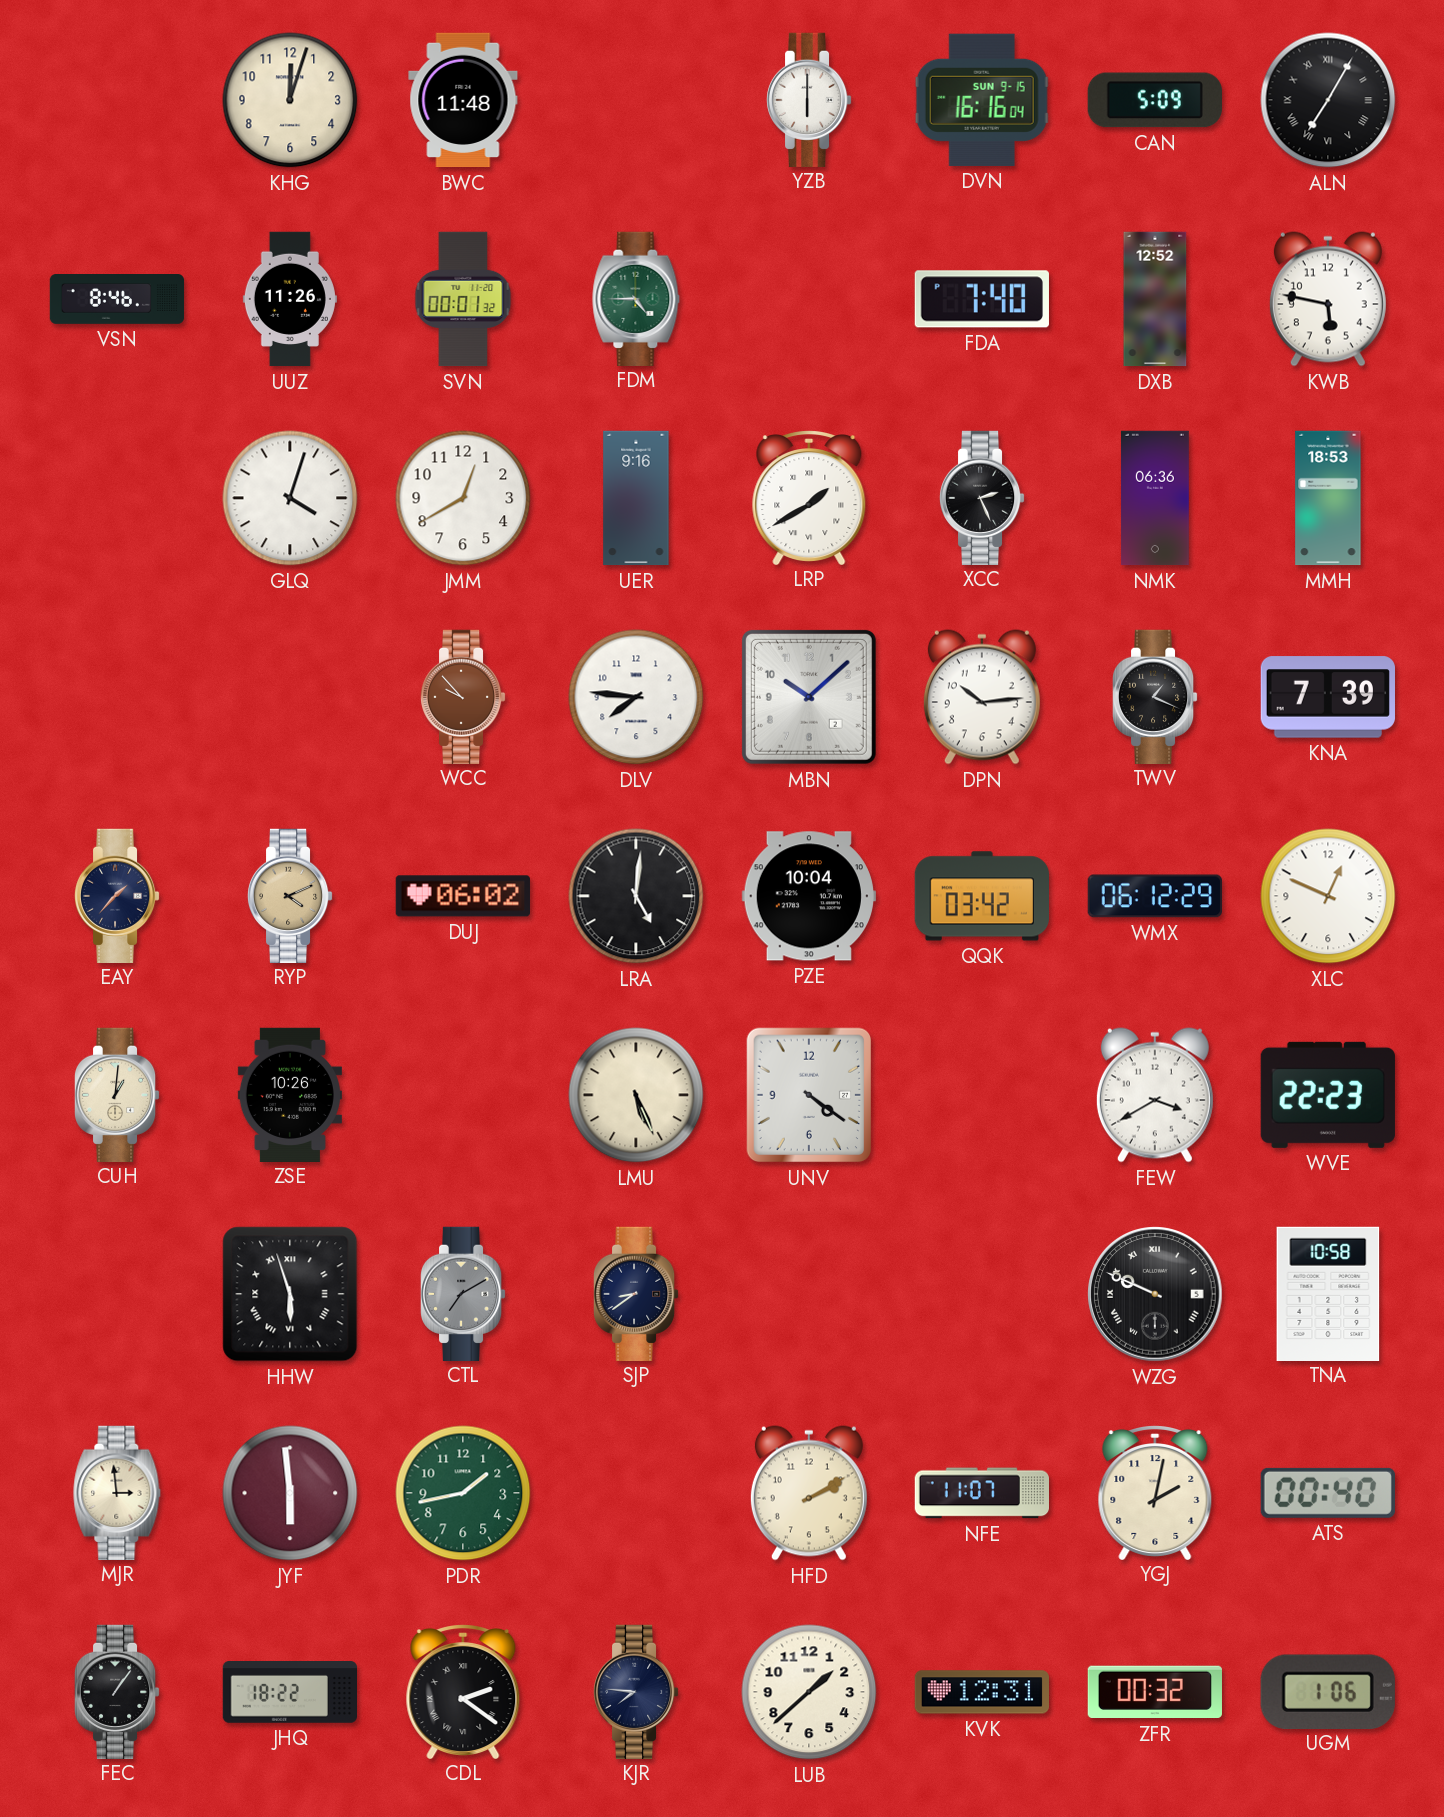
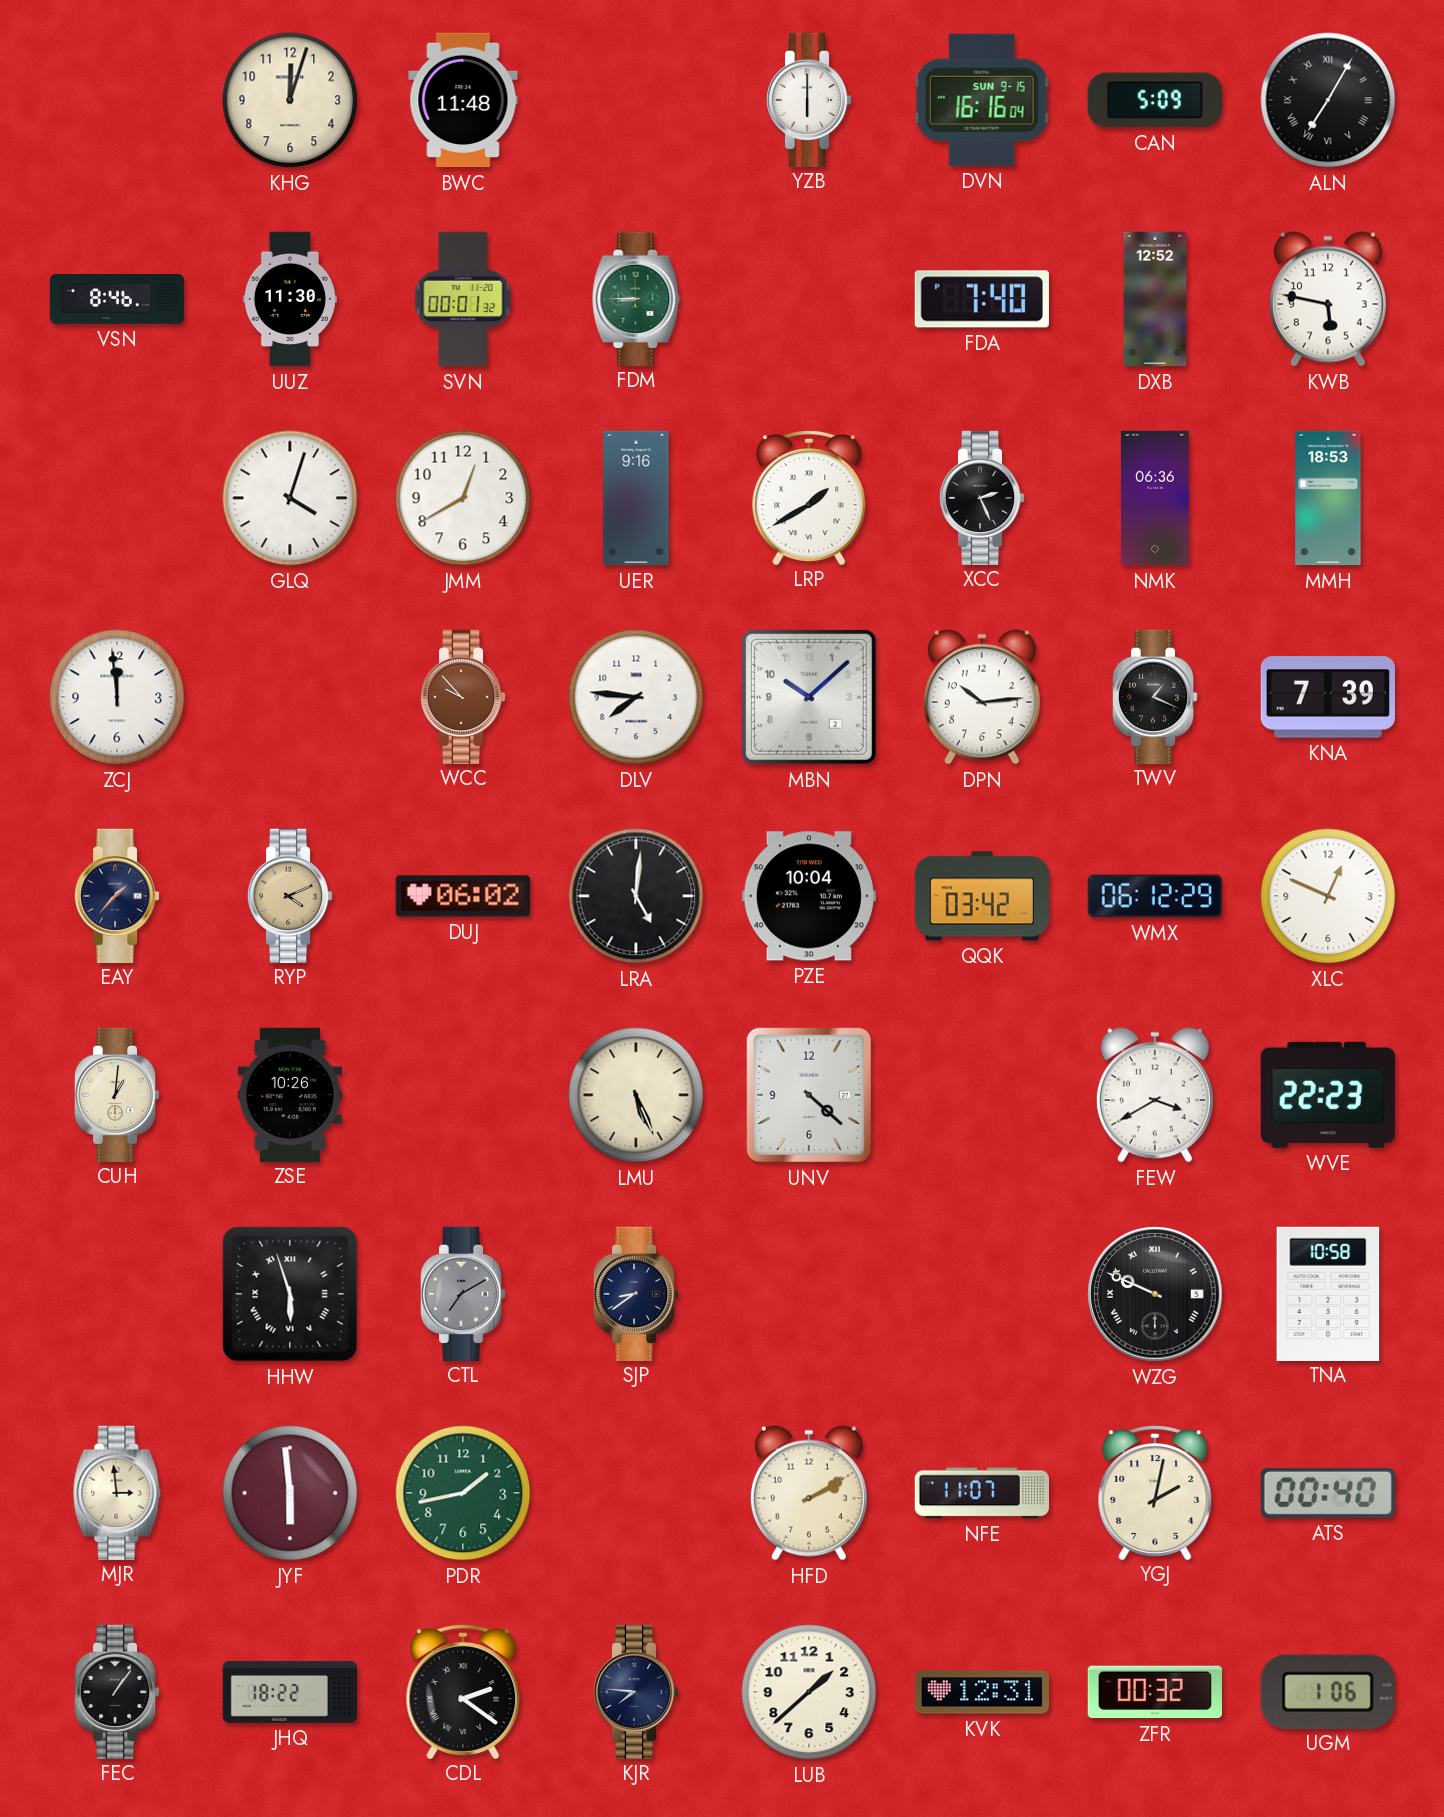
UUZ: 11:26 -> 11:30 (290, 299)
FDM: 4:45 -> 8:45 (636, 298)
ZCJ: none -> 11:59 (117, 697)
UNV: 4:21 -> 4:22 (809, 1095)
